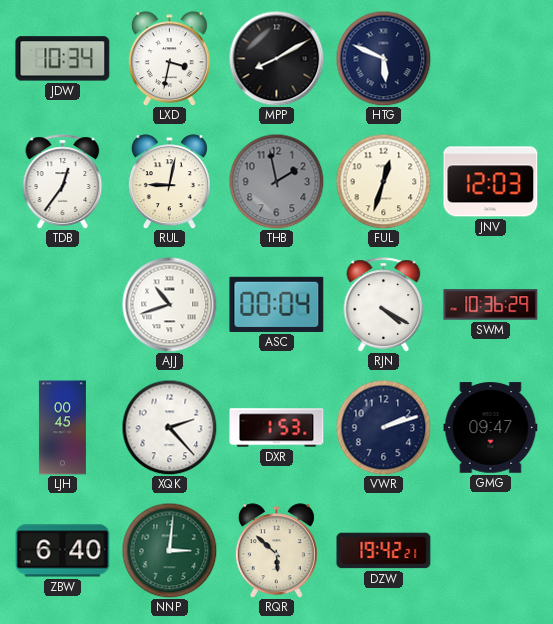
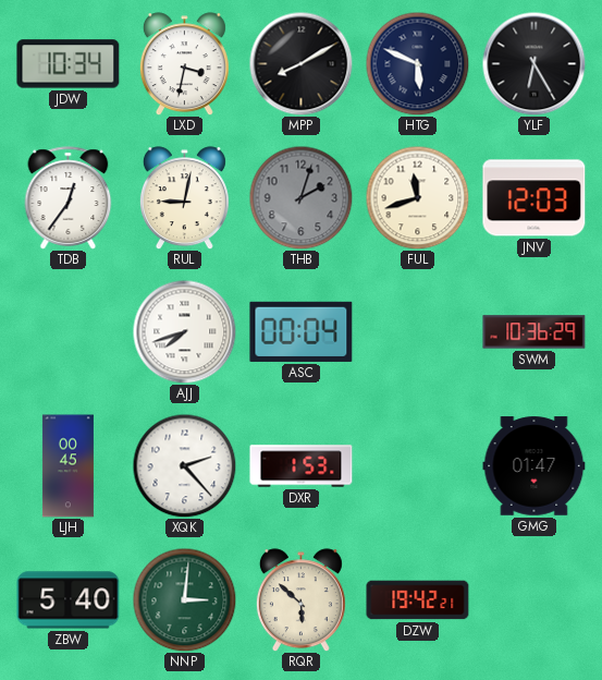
YLF: none -> 6:25 (533, 63)
THB: 1:58 -> 2:03 (300, 197)
FUL: 12:33 -> 11:42 (417, 197)
AJJ: 10:42 -> 7:42 (184, 331)
RJN: 4:20 -> none (384, 305)
VWR: 2:12 -> none (383, 427)
GMG: 09:47 -> 01:47 (535, 466)
ZBW: 6:40 -> 5:40 (69, 600)
